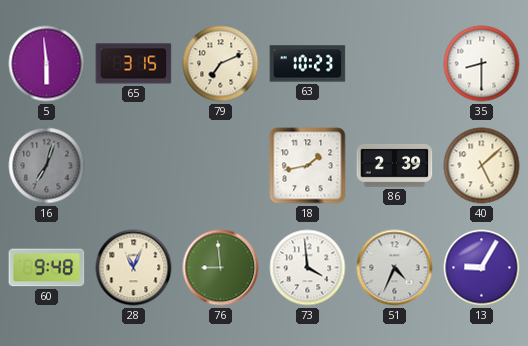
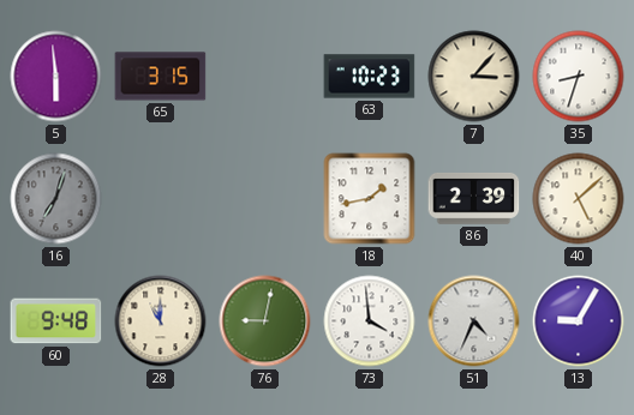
79: 7:11 -> none (221, 64)
7: none -> 3:07 (474, 77)
35: 8:30 -> 8:33 (579, 77)
28: 11:04 -> 11:00 (161, 321)
76: 8:59 -> 9:02 (265, 321)
